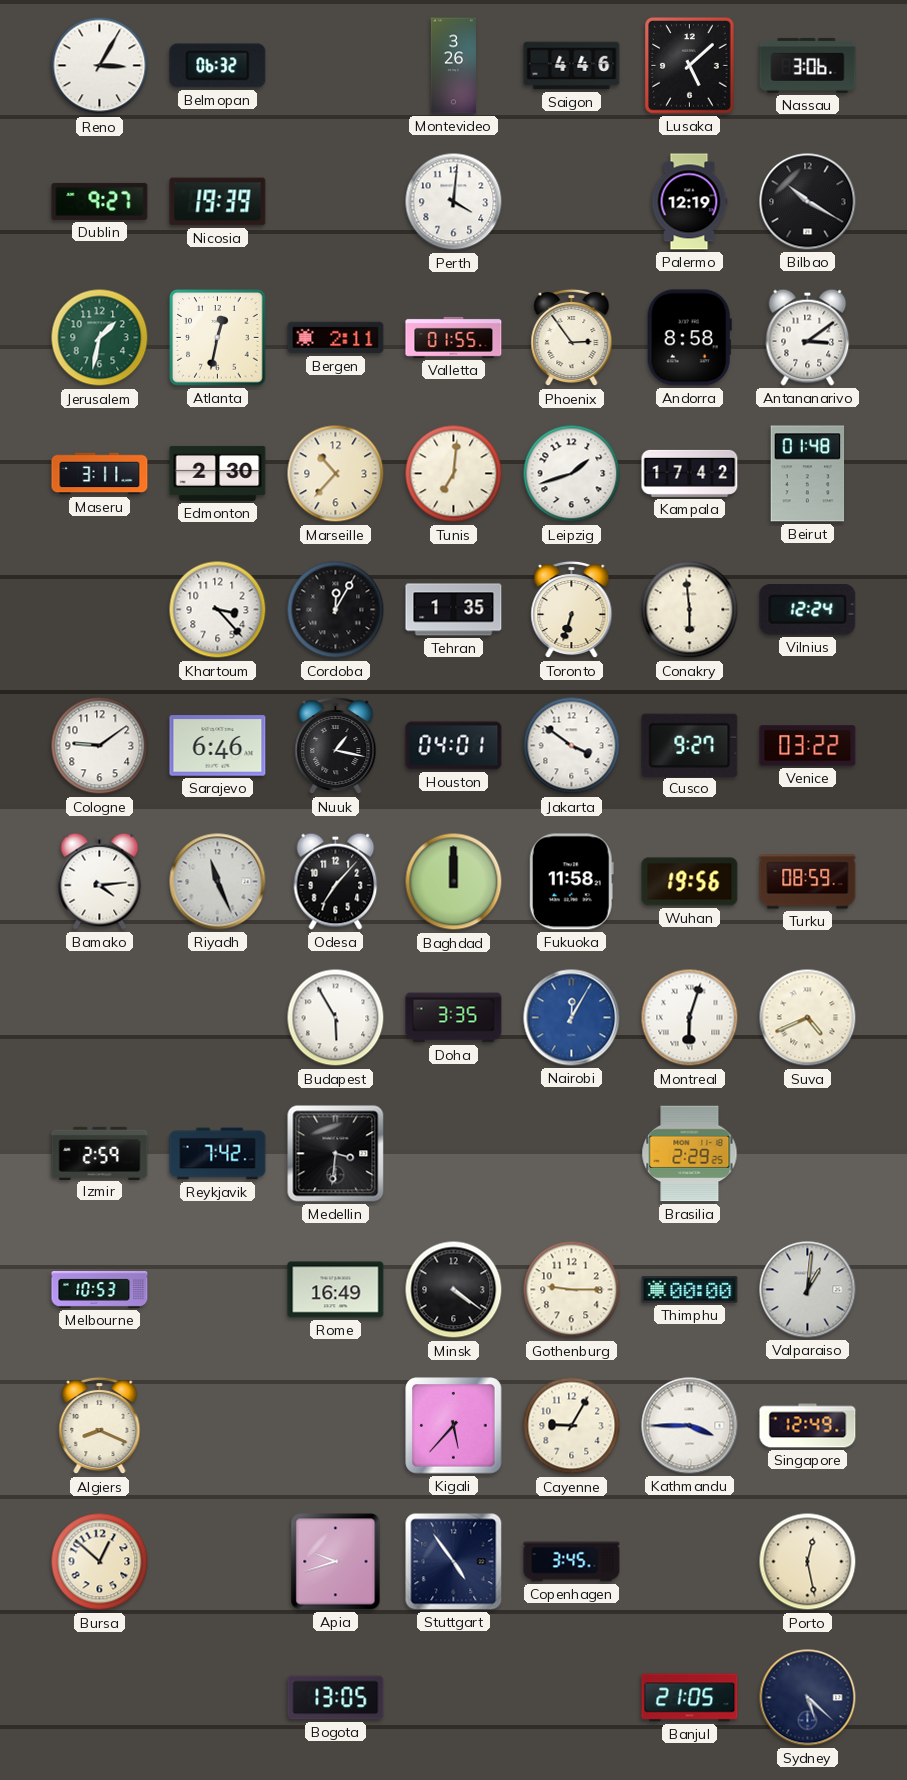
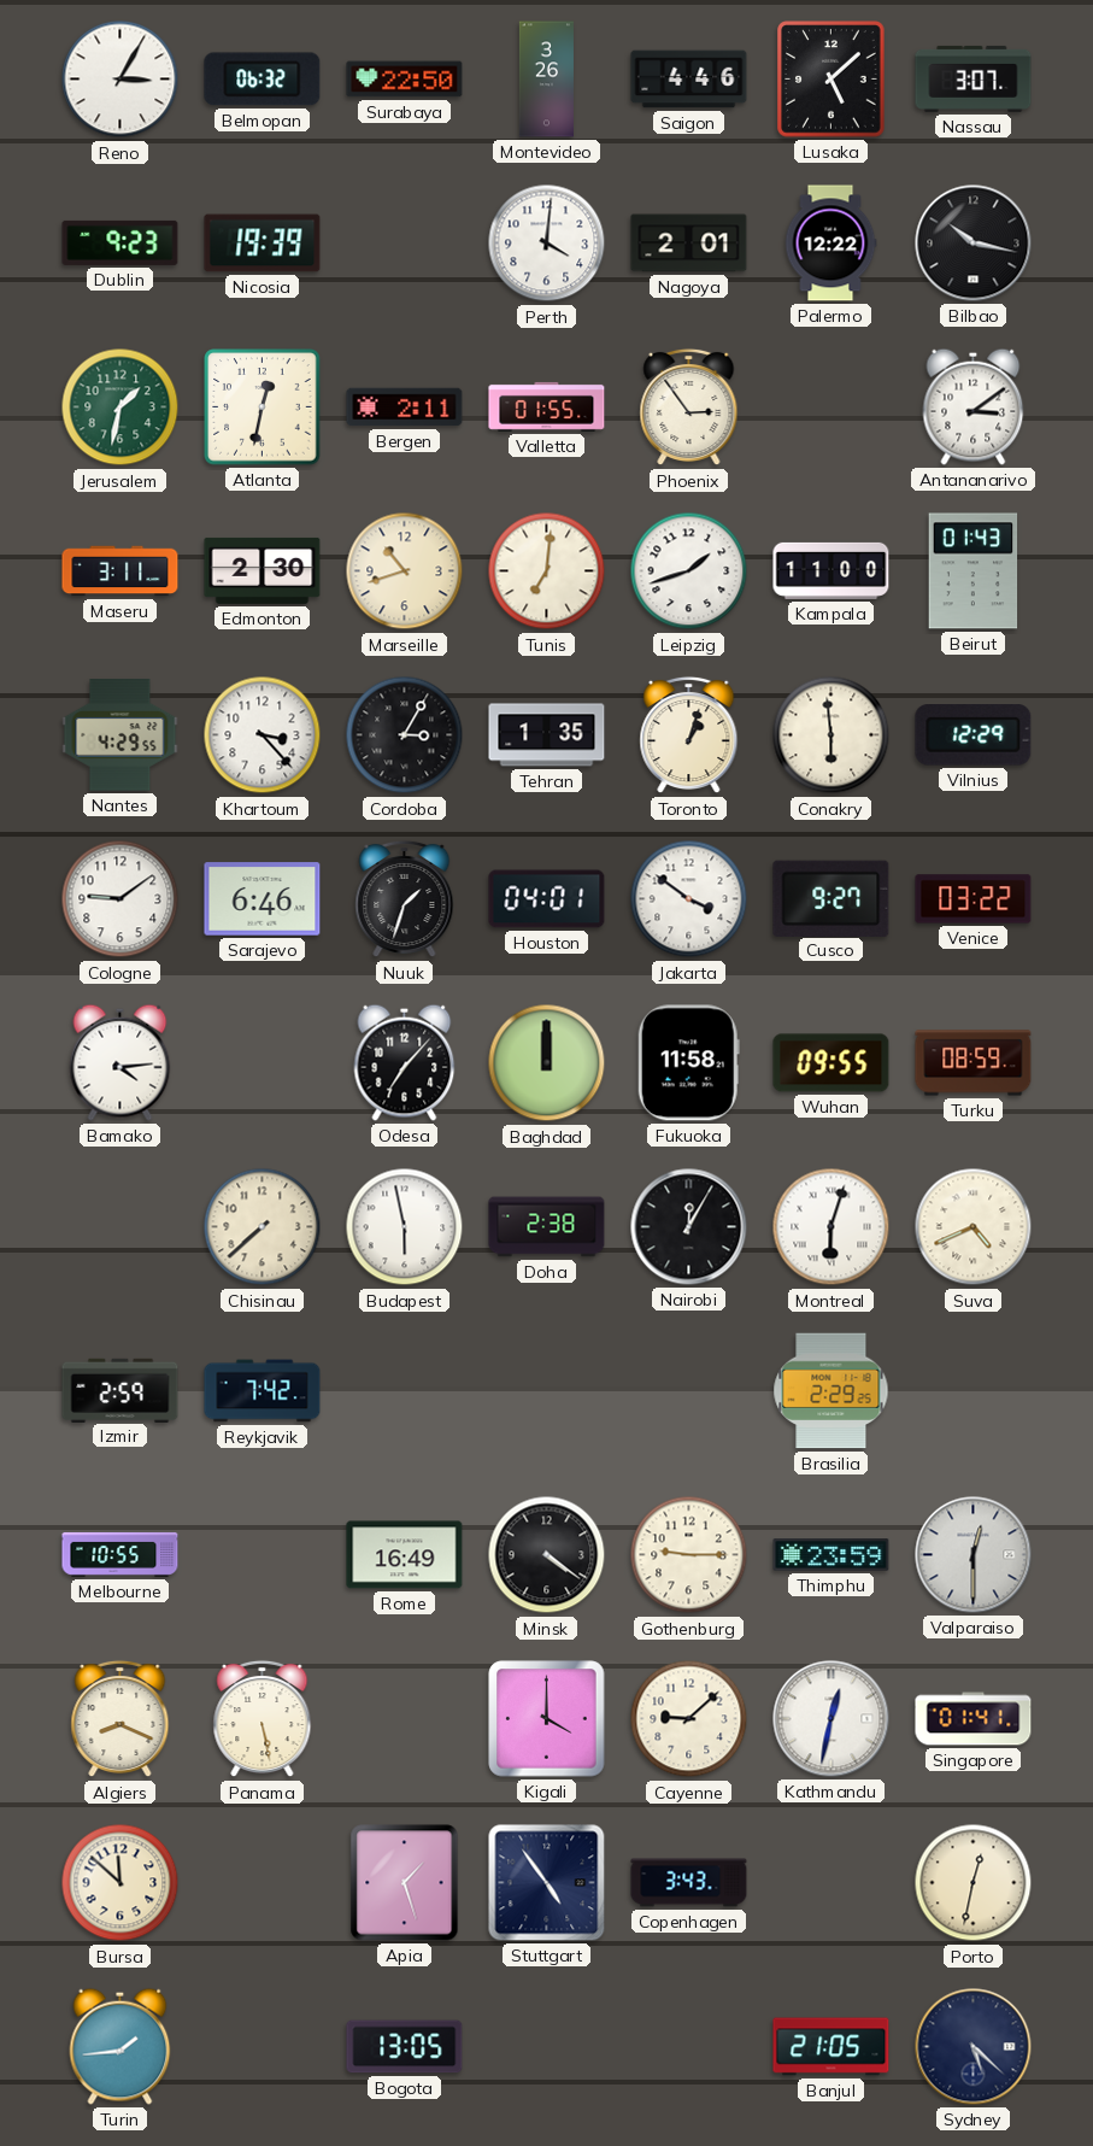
Surabaya: none -> 22:50 (405, 80)
Nassau: 3:06 -> 3:07 (974, 78)
Dublin: 9:27 -> 9:23 (121, 242)
Nagoya: none -> 2:01 (689, 244)
Palermo: 12:19 -> 12:22 (830, 244)
Bilbao: 10:20 -> 10:17 (974, 244)
Andorra: 8:58 -> none (689, 338)
Marseille: 10:37 -> 10:42 (405, 571)
Kampala: 17:42 -> 11:00 (831, 570)
Beirut: 01:48 -> 01:43 (974, 571)
Nantes: none -> 4:29 (121, 735)
Cordoba: 12:05 -> 3:05 (405, 735)
Toronto: 6:33 -> 1:03 (689, 735)
Vilnius: 12:24 -> 12:29 (974, 735)
Nuuk: 1:17 -> 1:33 (405, 899)
Riyadh: 11:26 -> none (218, 882)
Wuhan: 19:56 -> 09:55 (831, 1063)
Chisinau: none -> 7:38 (263, 1227)
Budapest: 5:55 -> 5:58 (405, 1227)
Doha: 3:35 -> 2:38 (547, 1227)
Nairobi dial: blue -> black (689, 1227)
Medellin: 3:31 -> none (336, 1154)
Melbourne: 10:53 -> 10:55 (121, 1554)
Thimphu: 00:00 -> 23:59 (831, 1555)
Valparaiso: 1:01 -> 12:30 (974, 1555)
Panama: none -> 5:28 (263, 1719)
Kigali: 5:37 -> 4:00 (547, 1719)
Cayenne: 9:05 -> 9:08 (689, 1719)
Kathmandu: 3:45 -> 12:32 (831, 1719)
Singapore: 12:49 -> 01:41 (974, 1719)
Bursa: 12:52 -> 11:52 (121, 1883)
Apia: 9:42 -> 1:27 (405, 1883)
Copenhagen: 3:45 -> 3:43 (689, 1883)
Porto: 12:28 -> 12:32 (974, 1883)
Turin: none -> 1:44 (121, 2046)
